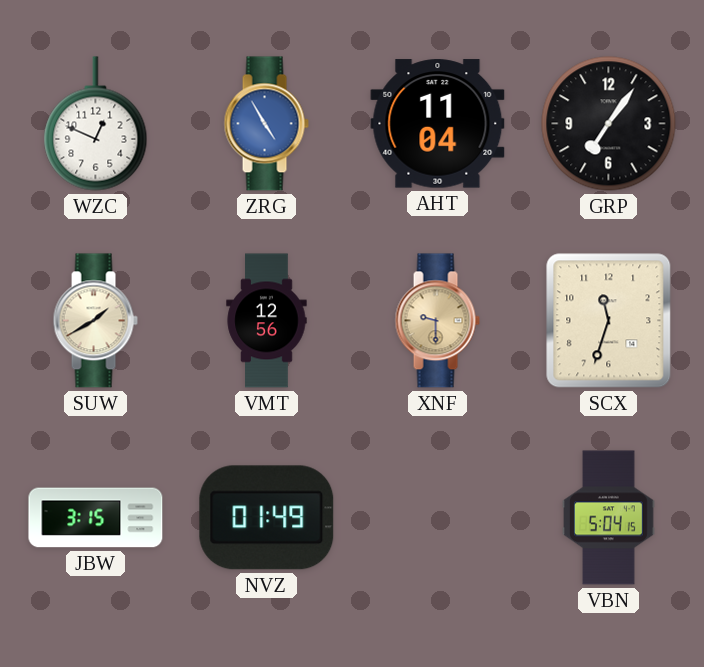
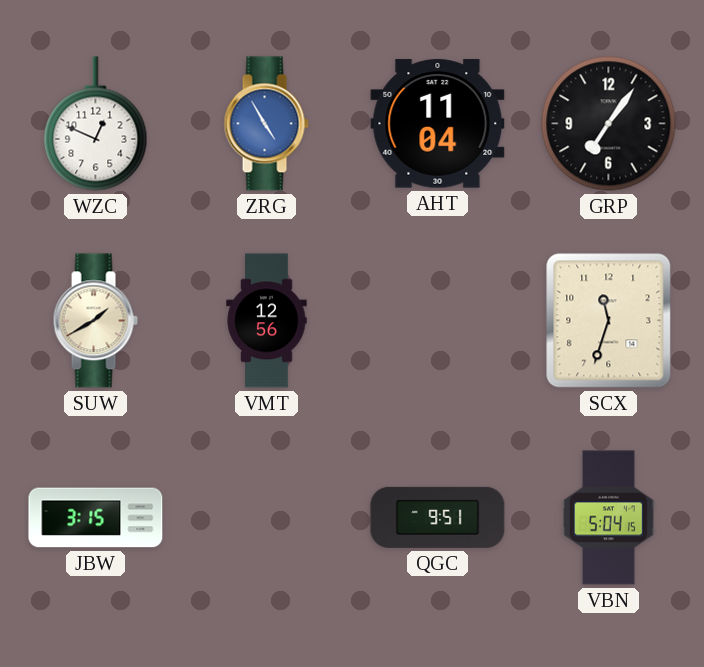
XNF: 9:30 -> none (437, 321)
NVZ: 01:49 -> none (267, 518)
QGC: none -> 9:51 (438, 517)
